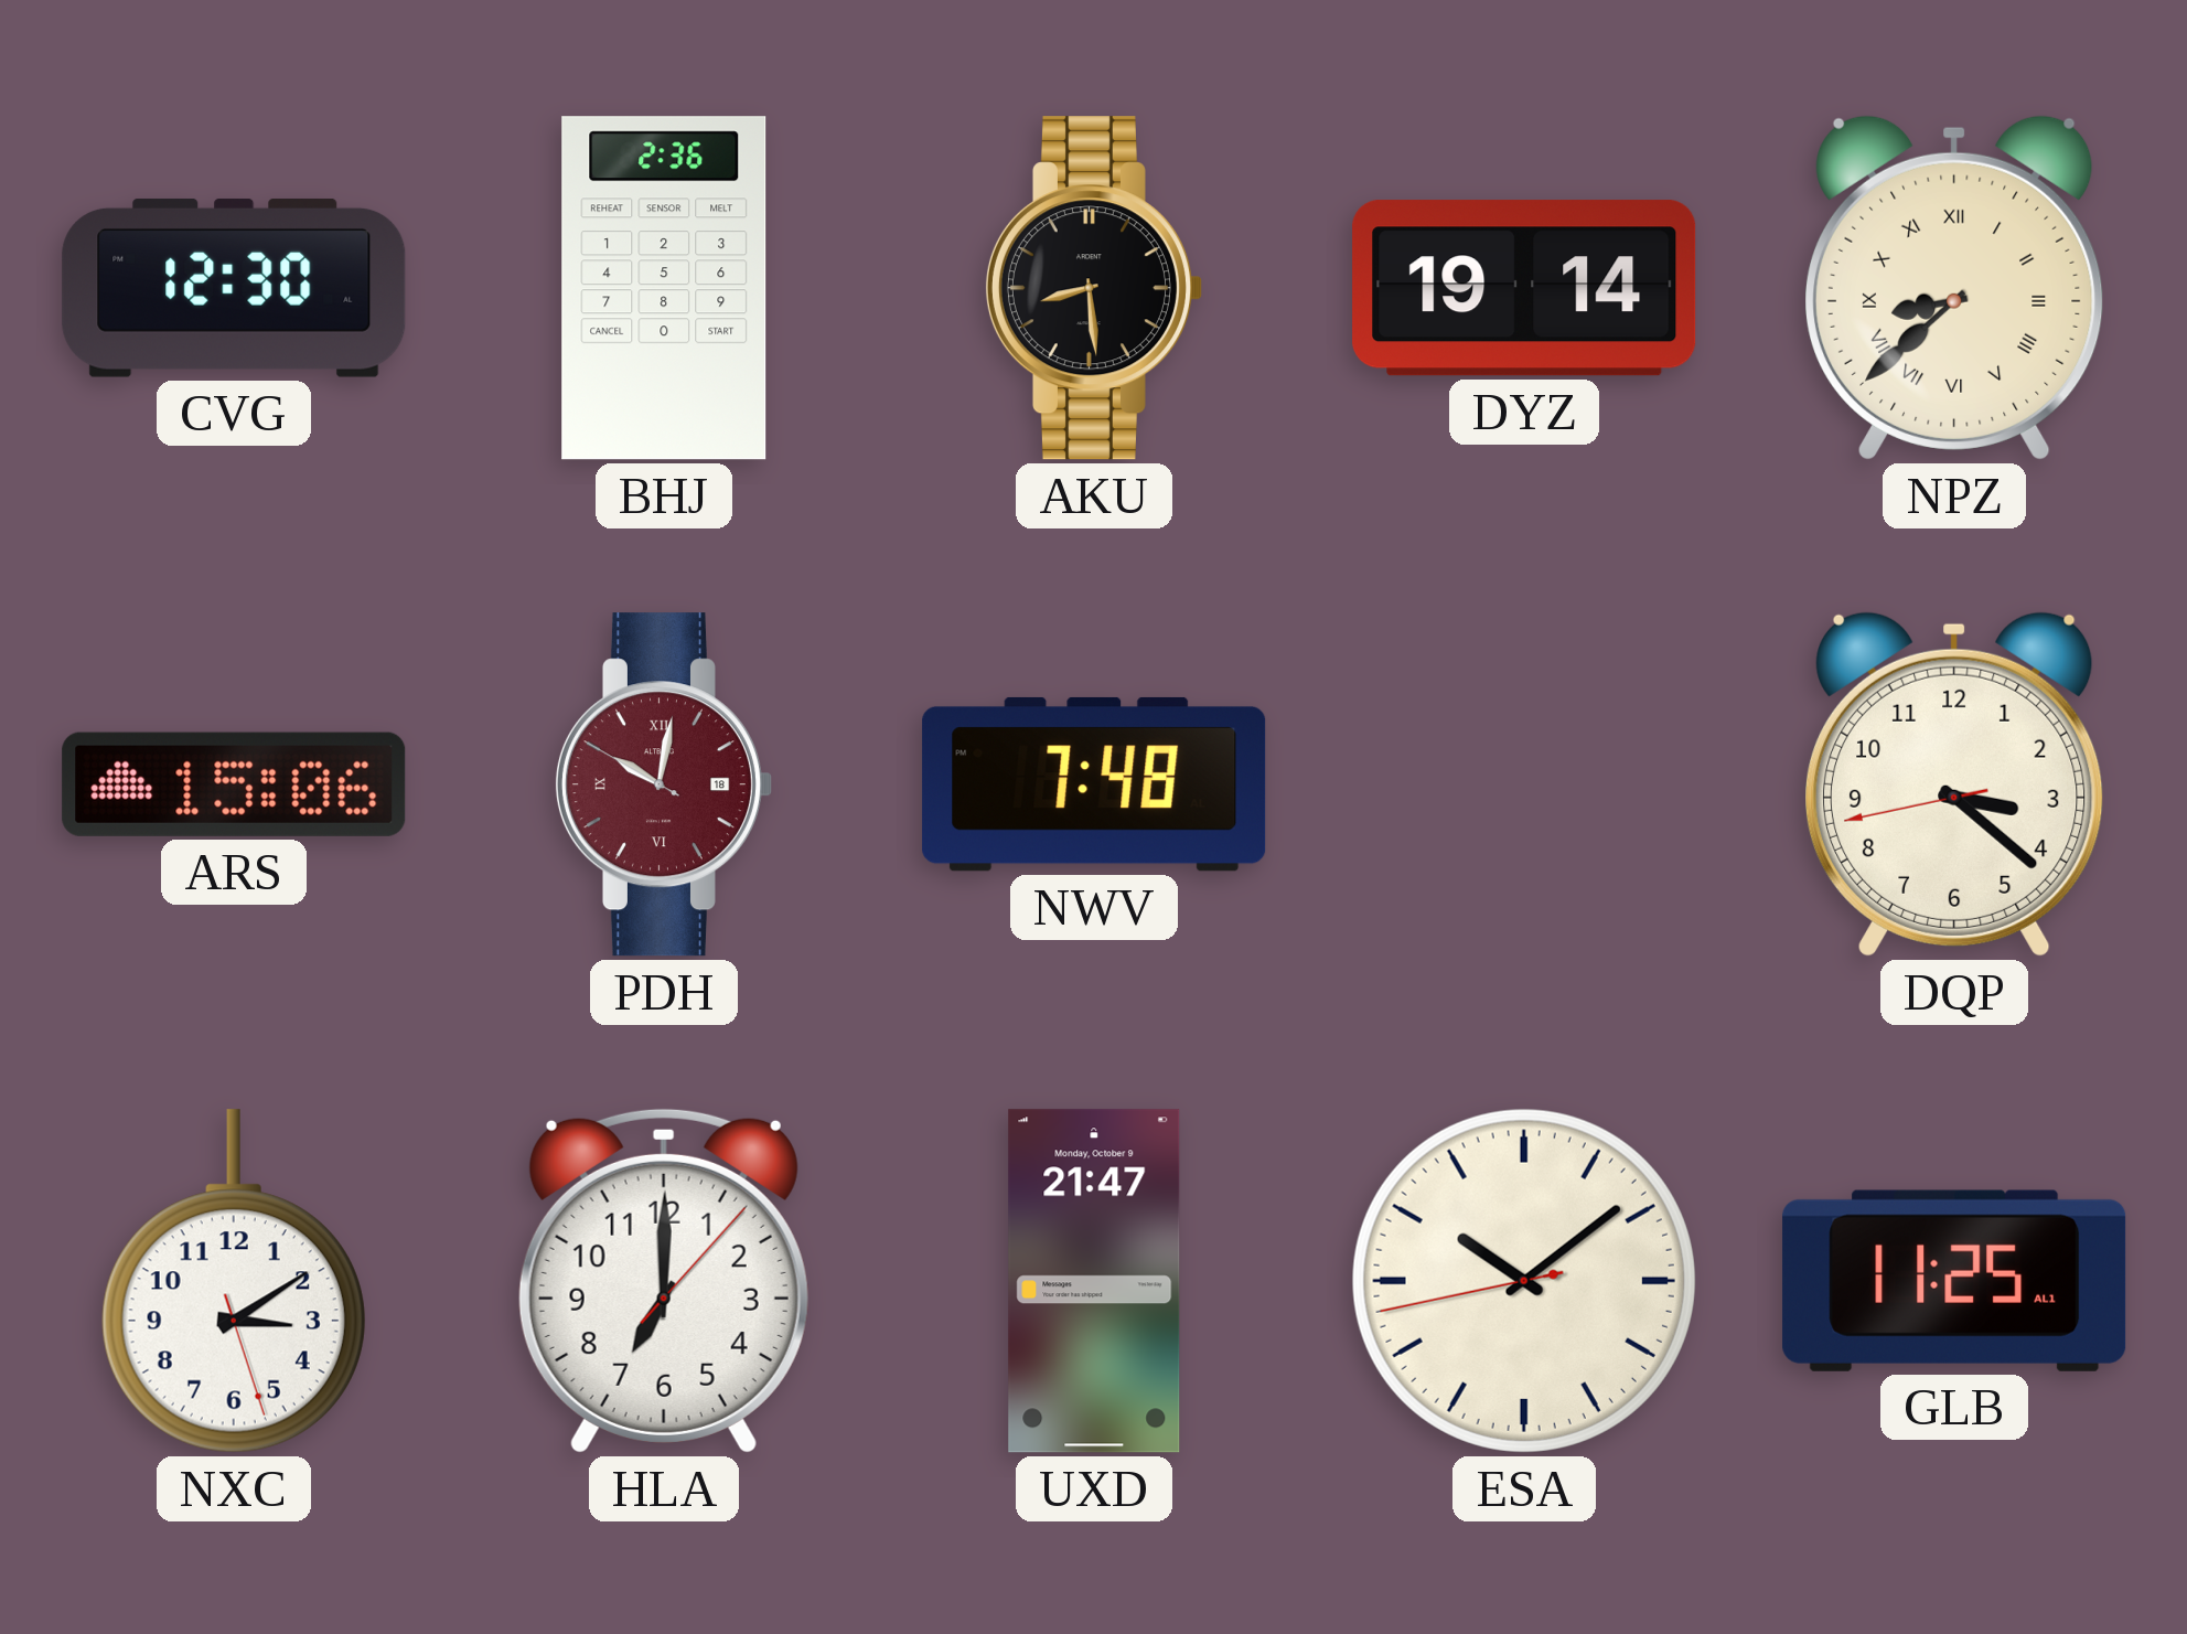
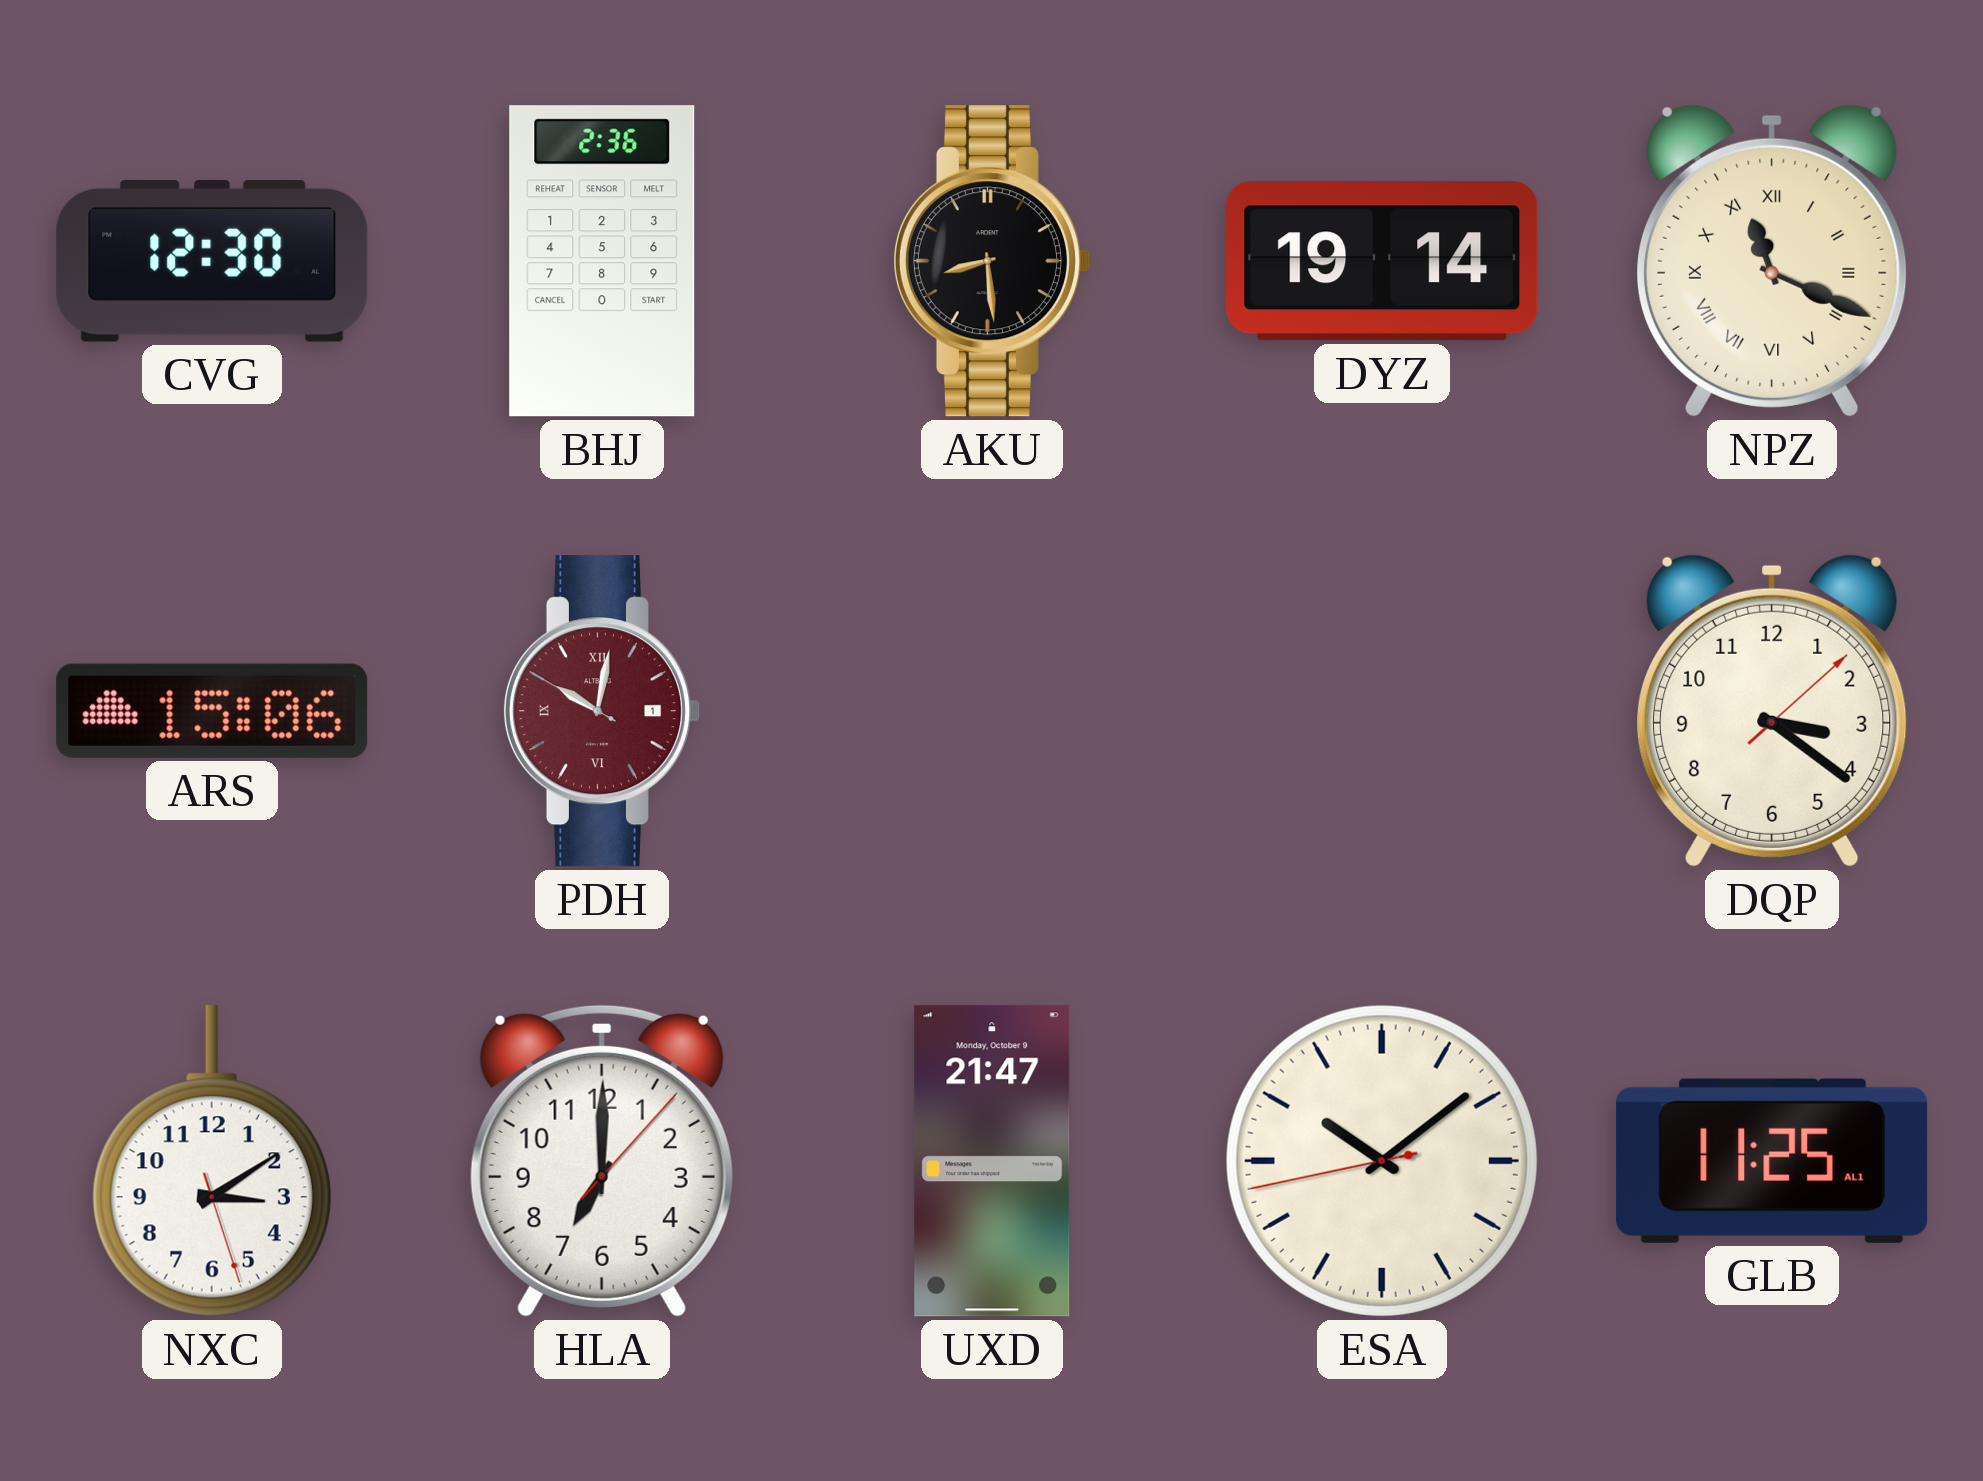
NPZ: 8:38 -> 11:19 (1773, 261)
PDH date: 18 -> 1 (601, 711)
NWV: 7:48 -> none (1094, 784)
DQP: 3:21:43 -> 3:21:08 (1773, 711)
